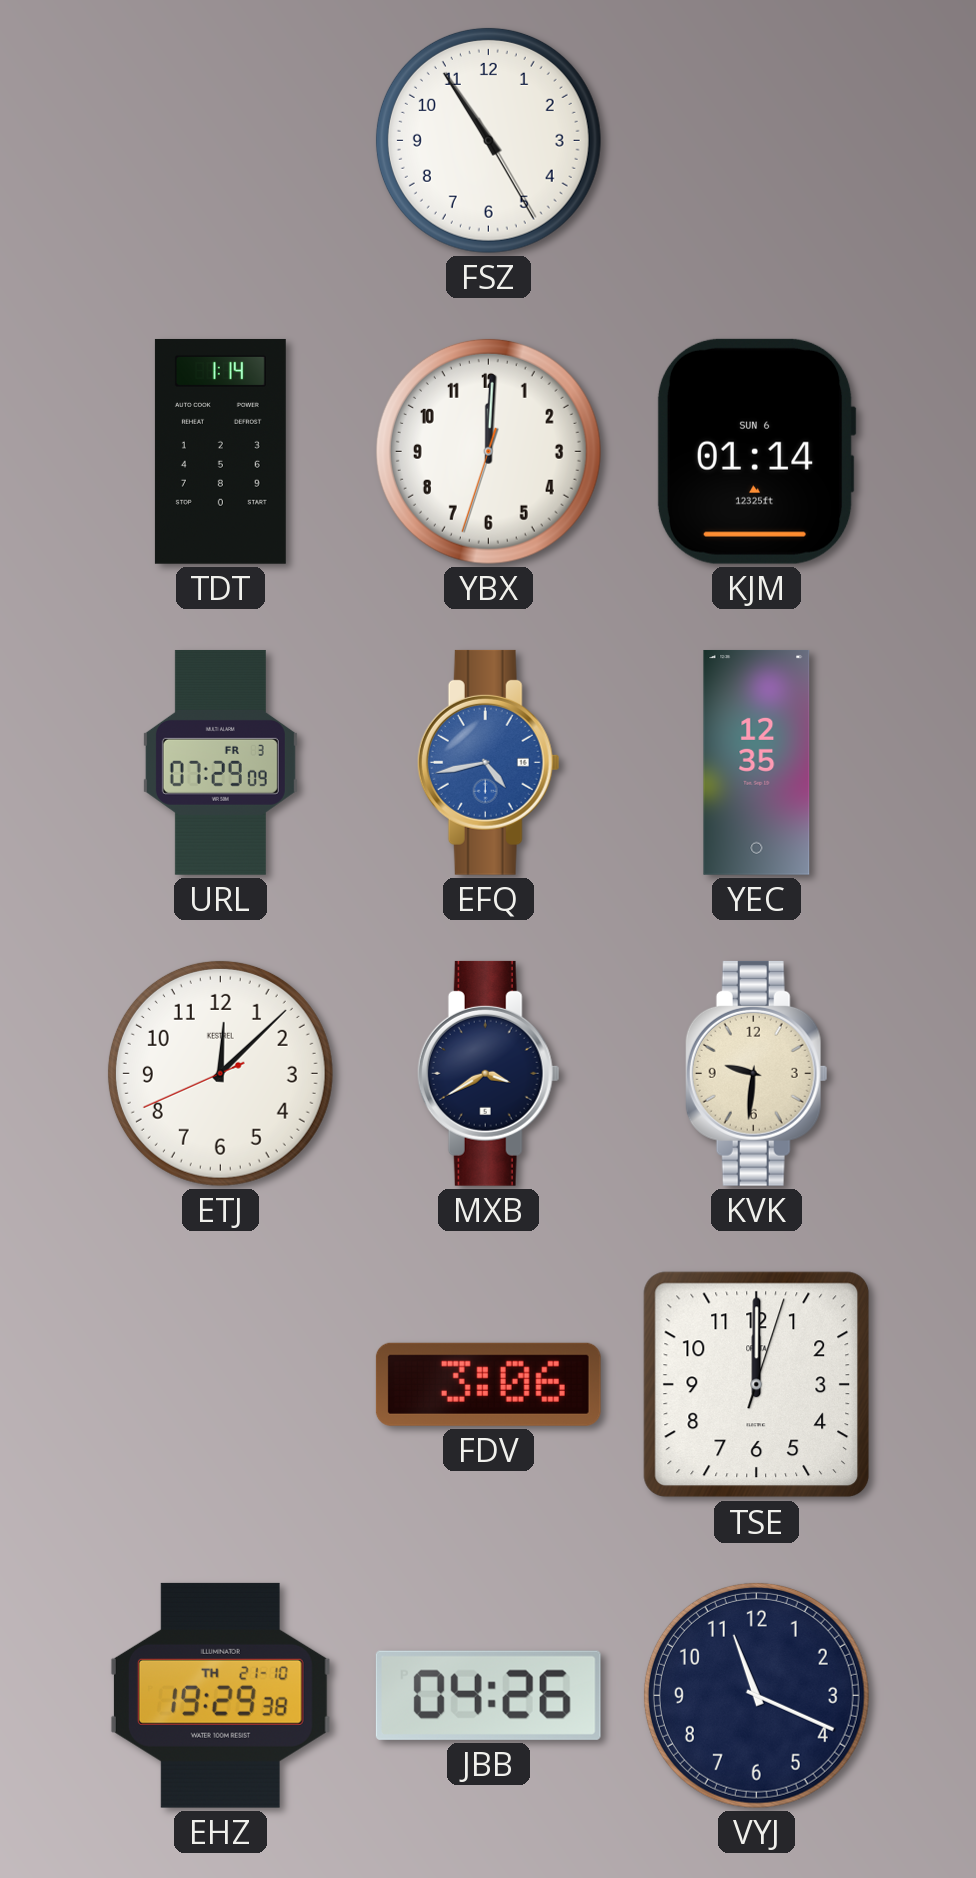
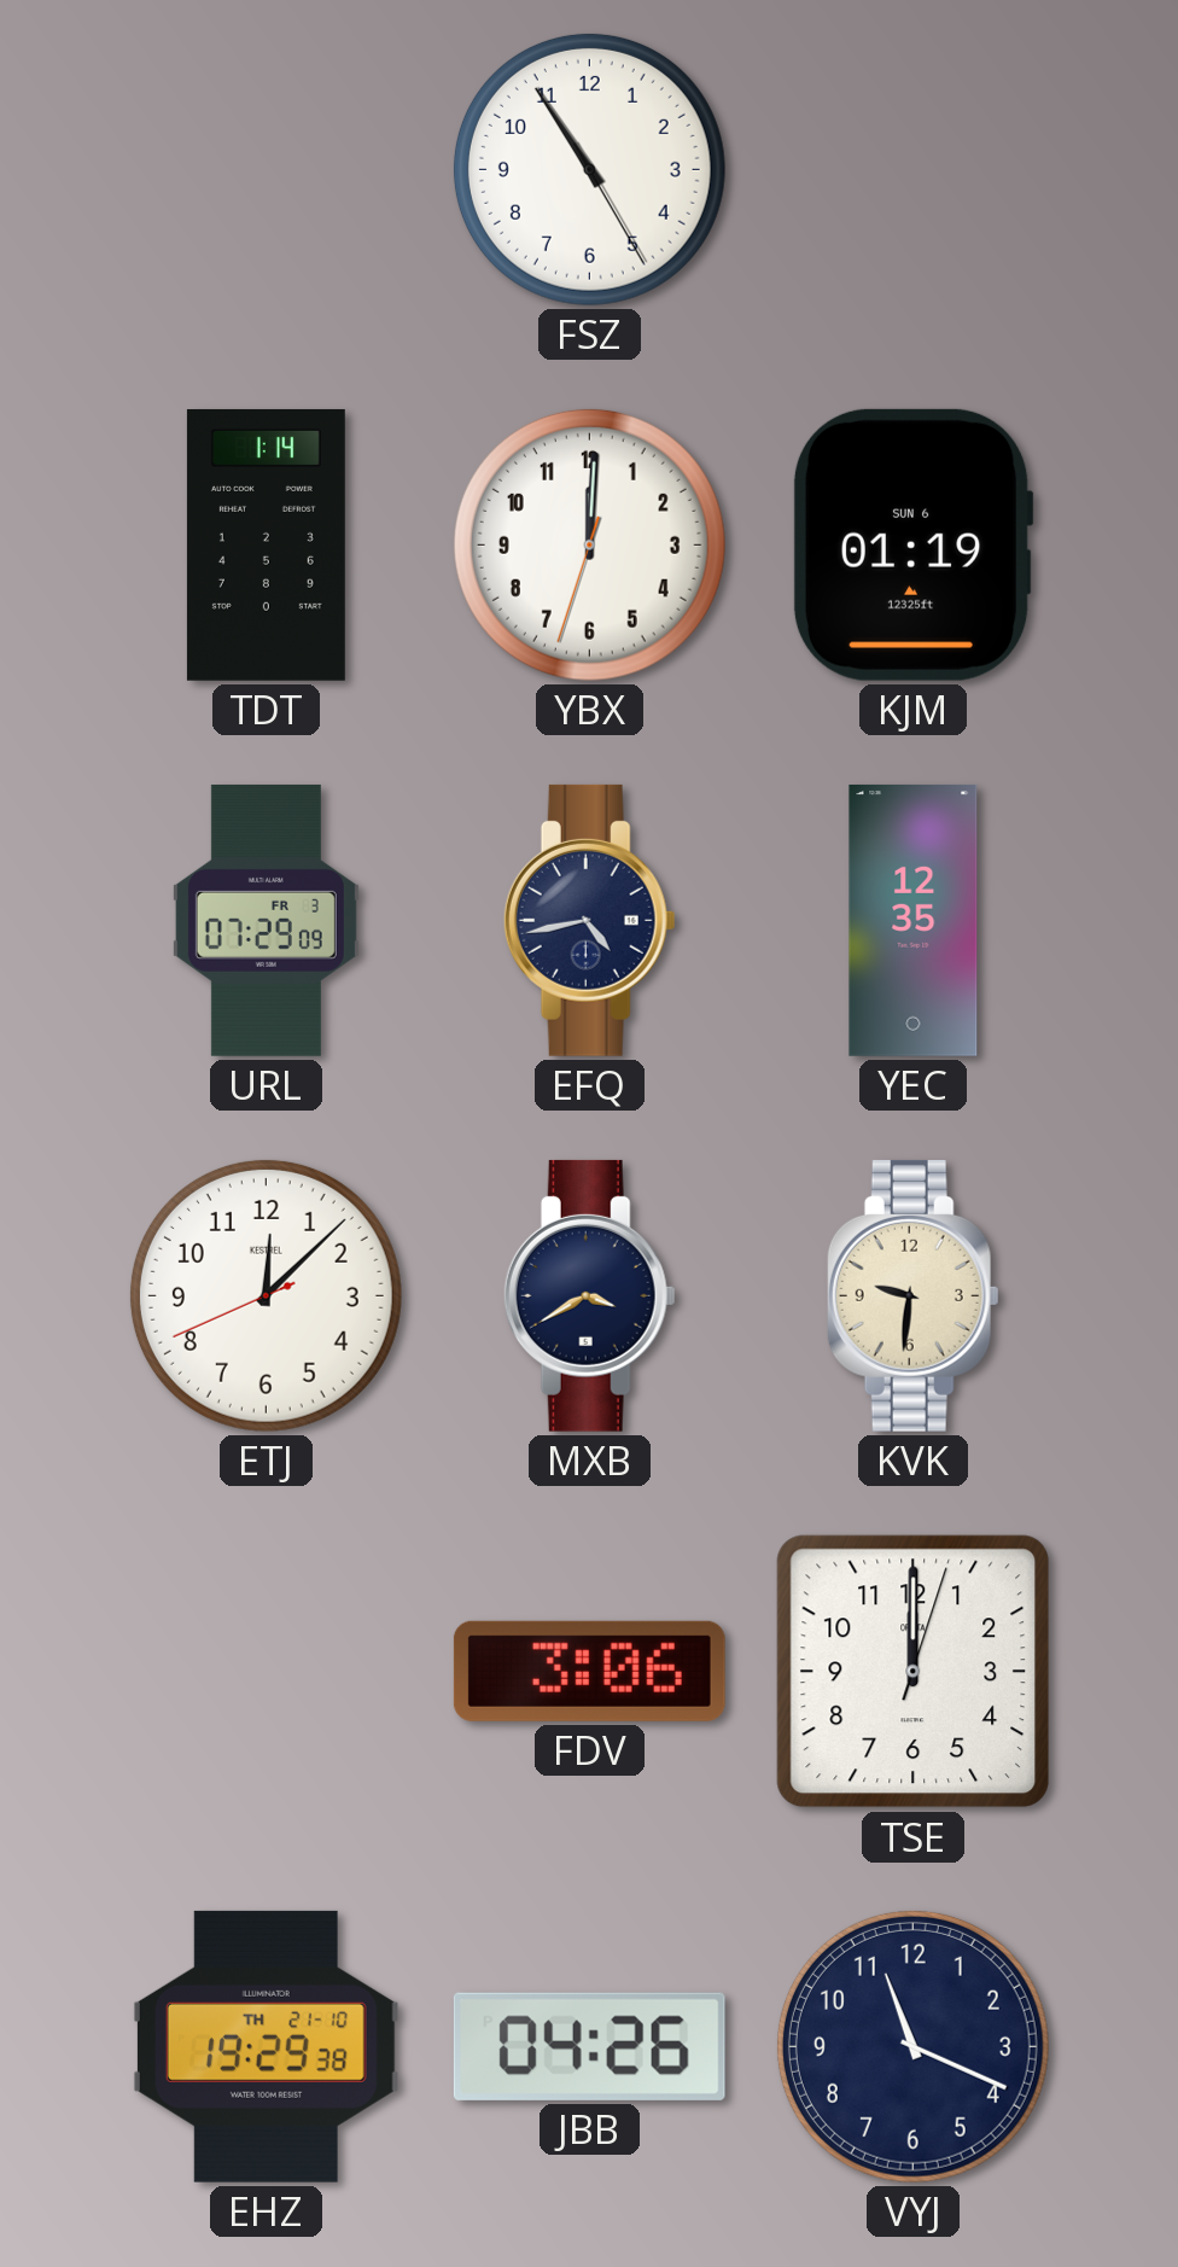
KJM: 01:14 -> 01:19 (912, 544)
EFQ dial: blue -> navy (589, 920)
